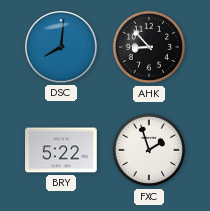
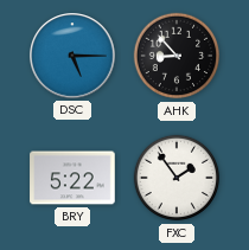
DSC: 8:01 -> 5:15 (74, 57)
FXC: 1:57 -> 1:54 (177, 178)
